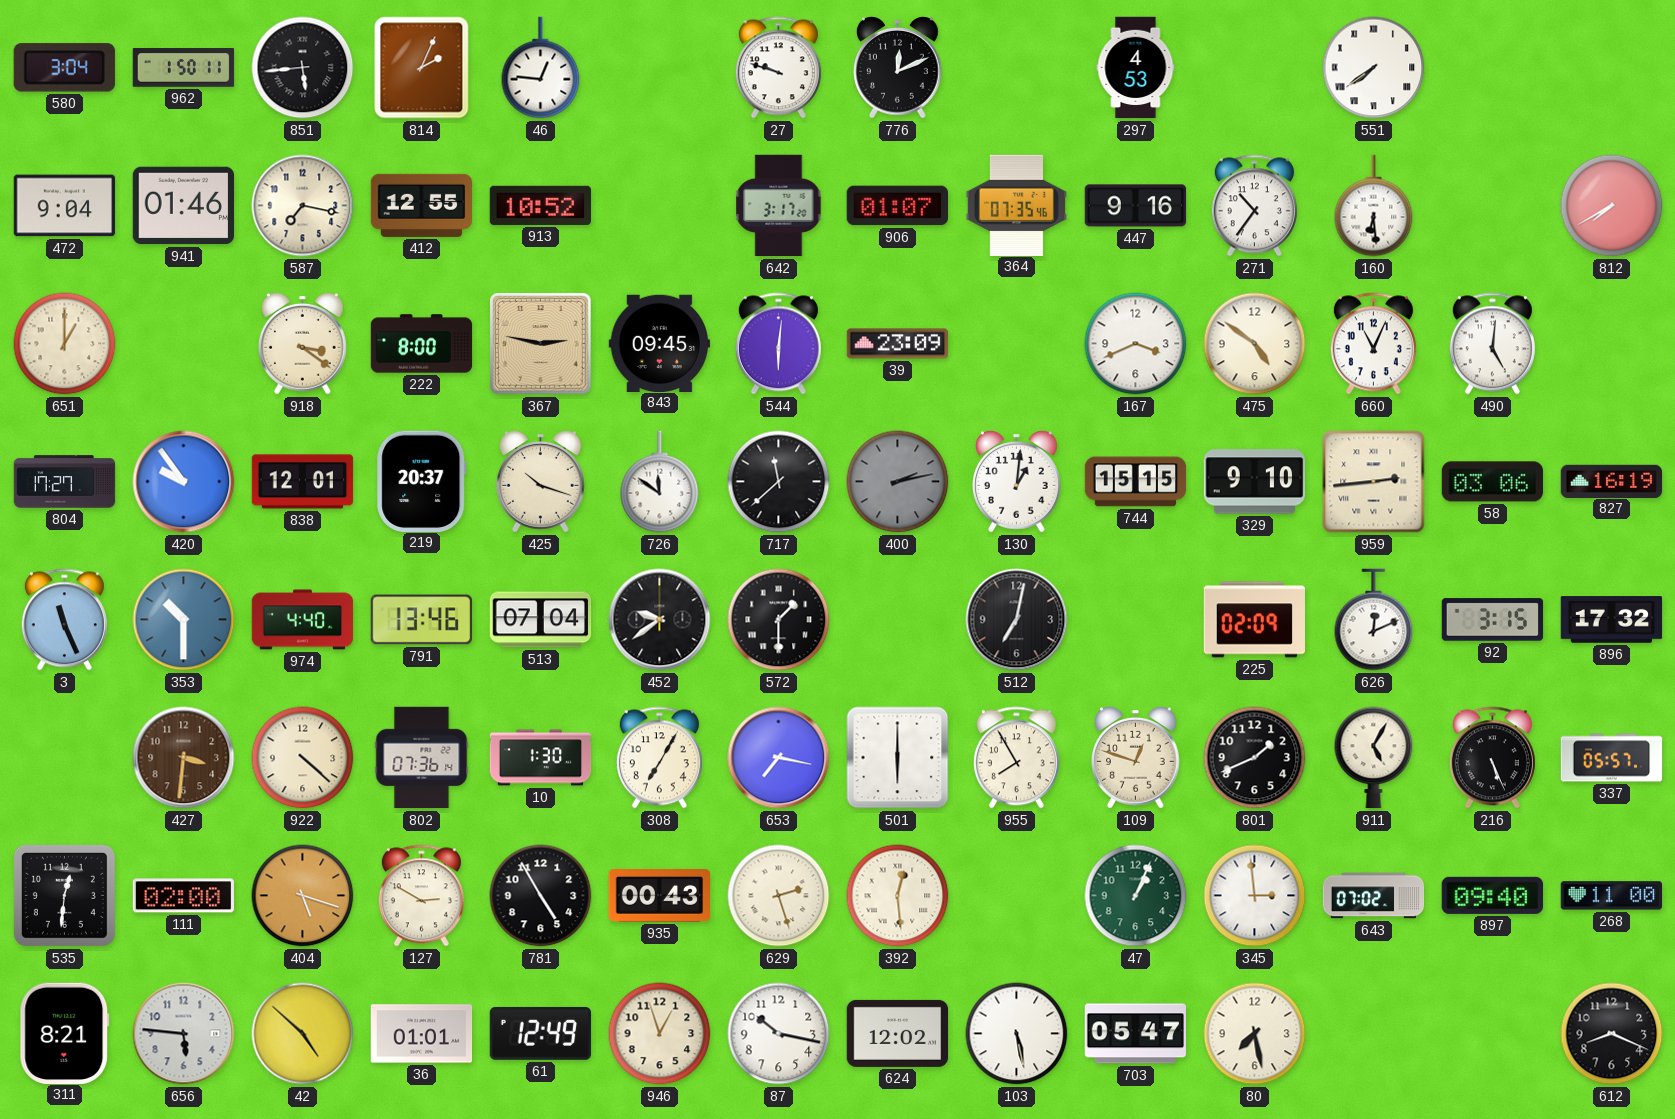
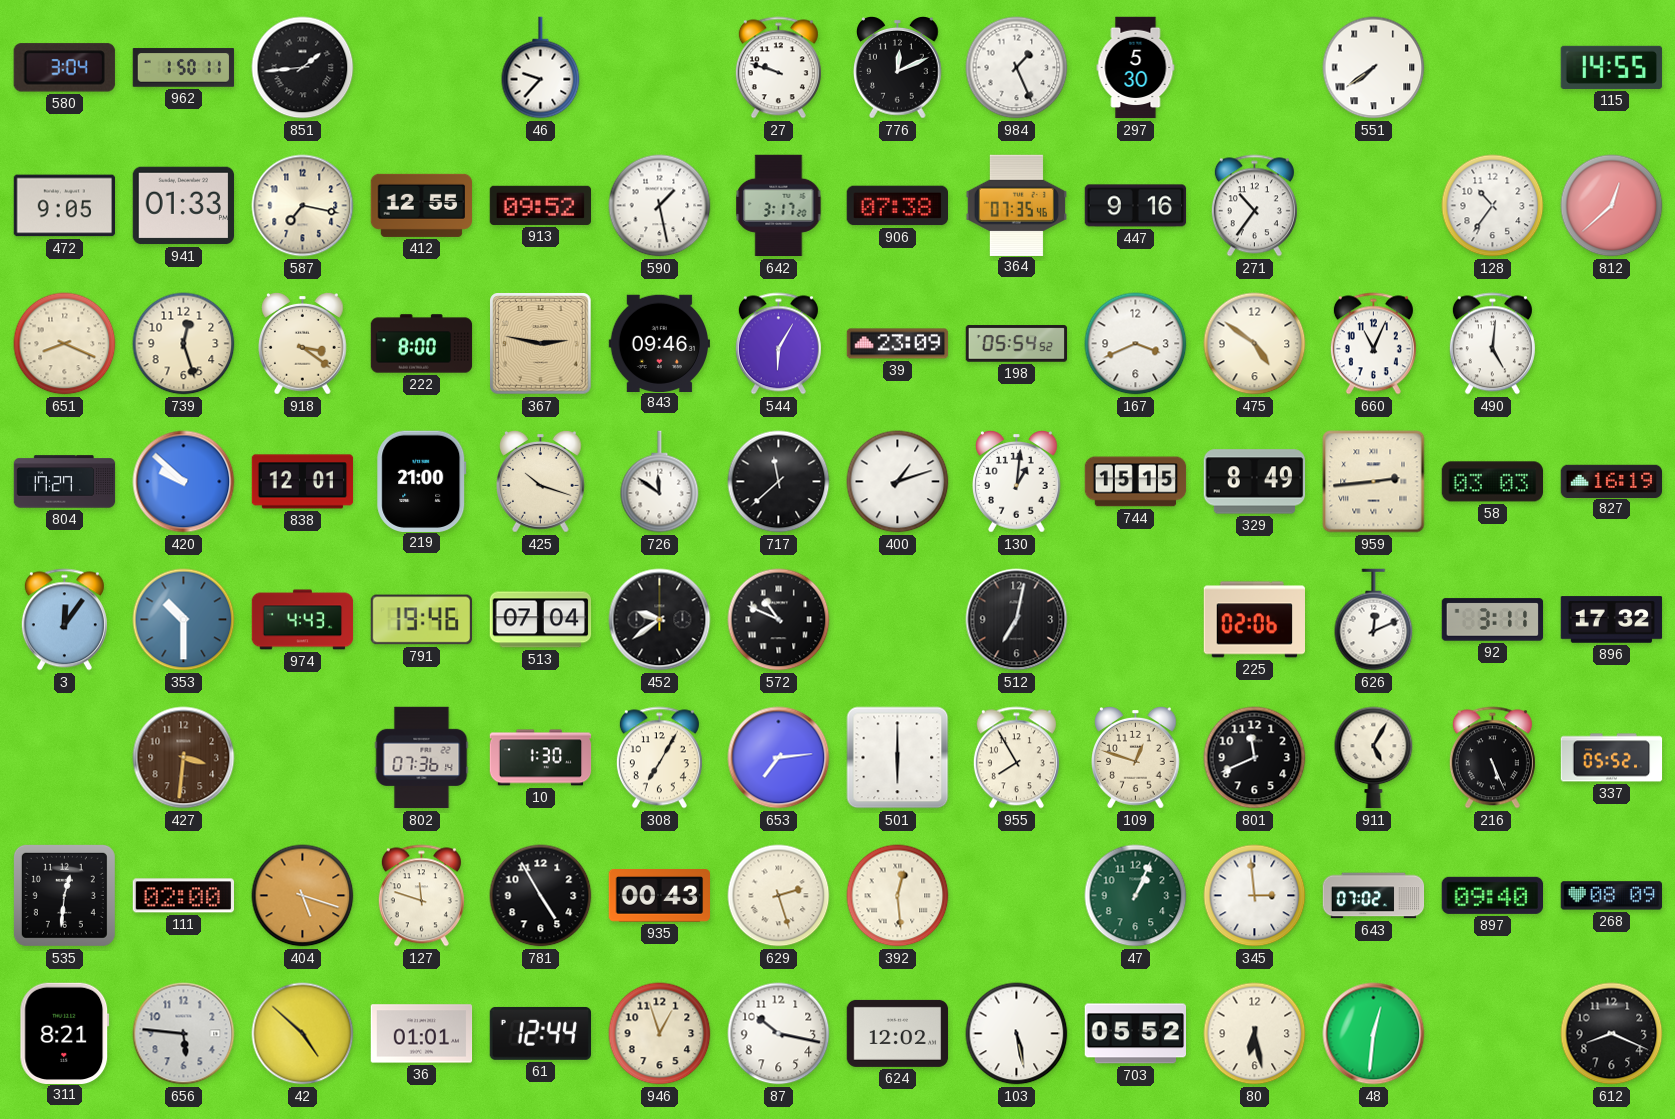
851: 5:44 -> 1:44 (303, 68)
814: 2:04 -> none (422, 68)
46: 12:46 -> 9:37 (541, 68)
984: none -> 1:26 (1017, 68)
297: 4:53 -> 5:30 (1136, 68)
115: none -> 14:55 (1612, 67)
472: 9:04 -> 9:05 (64, 206)
941: 01:46 -> 01:33 (183, 206)
913: 10:52 -> 09:52 (540, 205)
590: none -> 1:28 (660, 206)
906: 01:07 -> 07:38 (897, 206)
160: 6:29 -> none (1374, 206)
128: none -> 10:36 (1493, 206)
812: 7:40 -> 12:38 (1612, 206)
651: 1:00 -> 8:19 (65, 344)
739: none -> 12:27 (184, 344)
843: 09:45 -> 09:46 (659, 343)
544: 6:01 -> 6:05 (778, 344)
198: none -> 05:54 (1017, 344)
420: 9:54 -> 9:52 (184, 482)
219: 20:37 -> 21:00 (422, 481)
400: 2:13 -> 1:12 (898, 482)
400 dial: grey -> white (898, 482)
329: 9:10 -> 8:49 (1255, 482)
58: 03:06 -> 03:03 (1493, 482)
3: 11:26 -> 12:06 (64, 620)
974: 4:40 -> 4:43 (303, 620)
791: 13:46 -> 19:46 (421, 620)
572: 1:30 -> 10:49 (779, 620)
225: 02:09 -> 02:06 (1255, 620)
92: 3:15 -> 3:11 (1493, 620)
922: 4:22 -> none (303, 758)
653: 7:17 -> 7:14 (779, 758)
801: 1:41 -> 11:41 (1255, 758)
337: 05:57 -> 05:52 (1612, 758)
127: 2:50 -> 11:48 (421, 896)
268: 11:00 -> 08:09 (1611, 896)
61: 12:49 -> 12:44 (540, 1033)
703: 05:47 -> 05:52 (1135, 1034)
80: 7:28 -> 6:28 (1255, 1034)
48: none -> 12:31 (1374, 1034)
